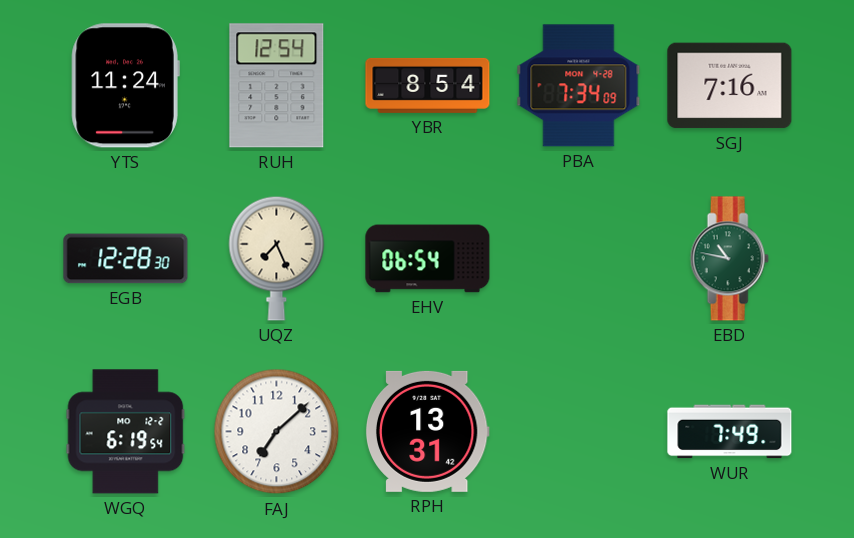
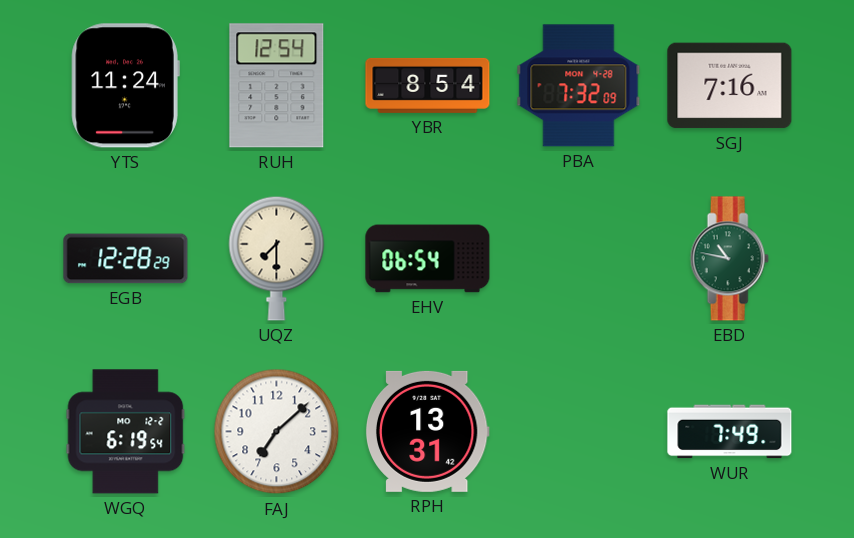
PBA: 7:34 -> 7:32 (579, 86)
EGB: 12:28:30 -> 12:28:29 (126, 259)
UQZ: 7:26 -> 7:30 (277, 258)
